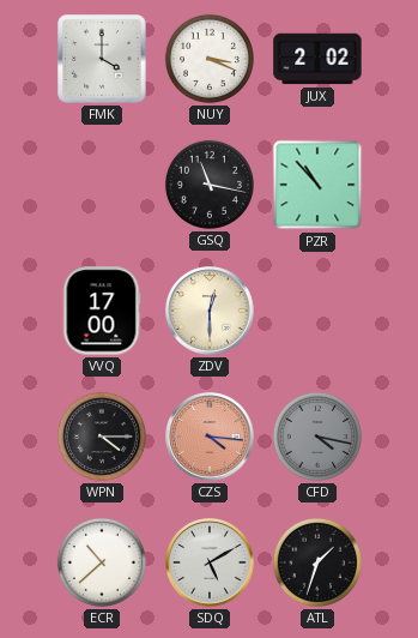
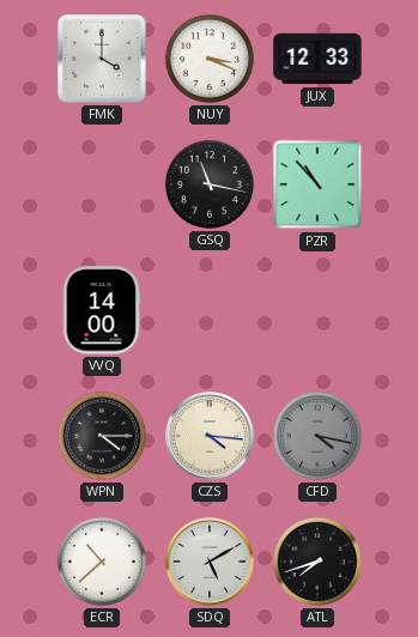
JUX: 2:02 -> 12:33 (317, 59)
VVQ: 17:00 -> 14:00 (102, 310)
ZDV: 12:30 -> none (210, 311)
CZS dial: salmon -> cream (210, 436)
ATL: 1:33 -> 7:42 (317, 562)
